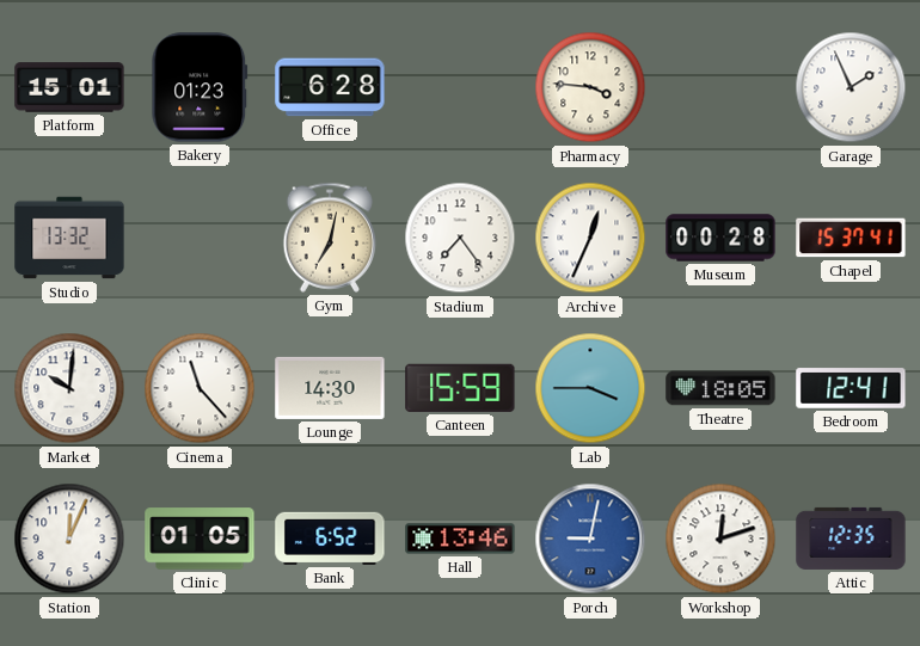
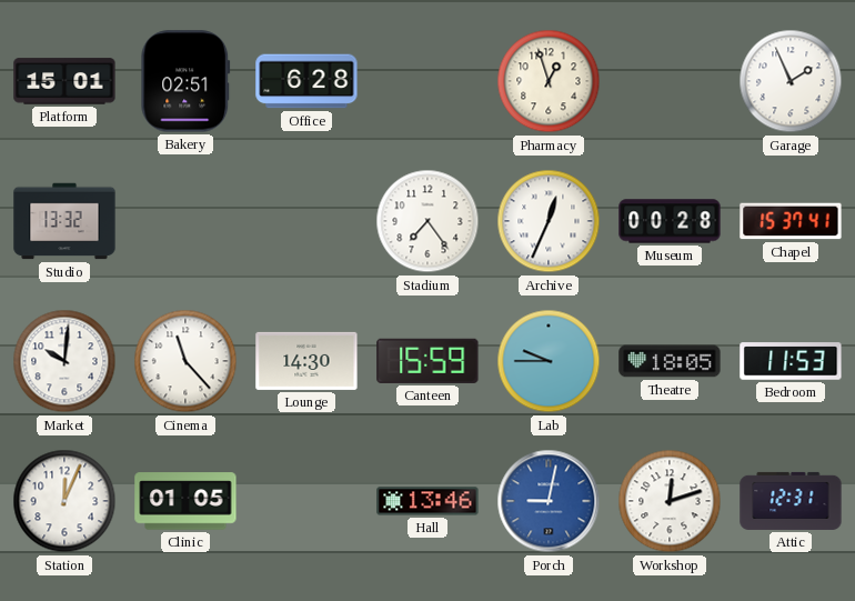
Bakery: 01:23 -> 02:51 (185, 81)
Pharmacy: 3:46 -> 12:57 (549, 81)
Gym: 7:02 -> none (330, 238)
Lab: 3:45 -> 9:45 (549, 361)
Bedroom: 12:41 -> 11:53 (791, 361)
Bank: 6:52 -> none (330, 539)
Attic: 12:35 -> 12:31 (791, 501)
